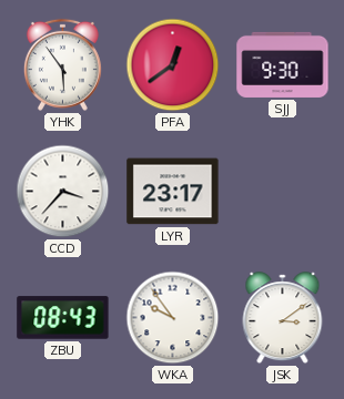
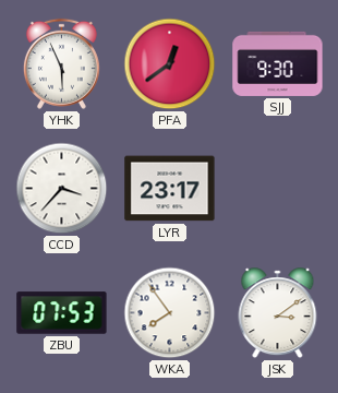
YHK: 5:54 -> 5:56 (61, 63)
ZBU: 08:43 -> 07:53 (62, 313)
WKA: 9:54 -> 7:54 (170, 313)
